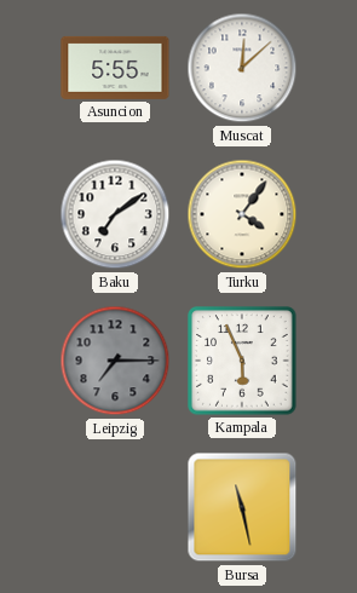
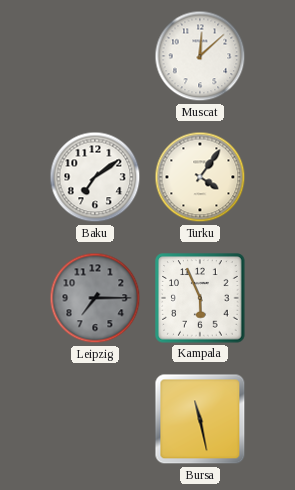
Asuncion: 5:55 -> none (115, 68)
